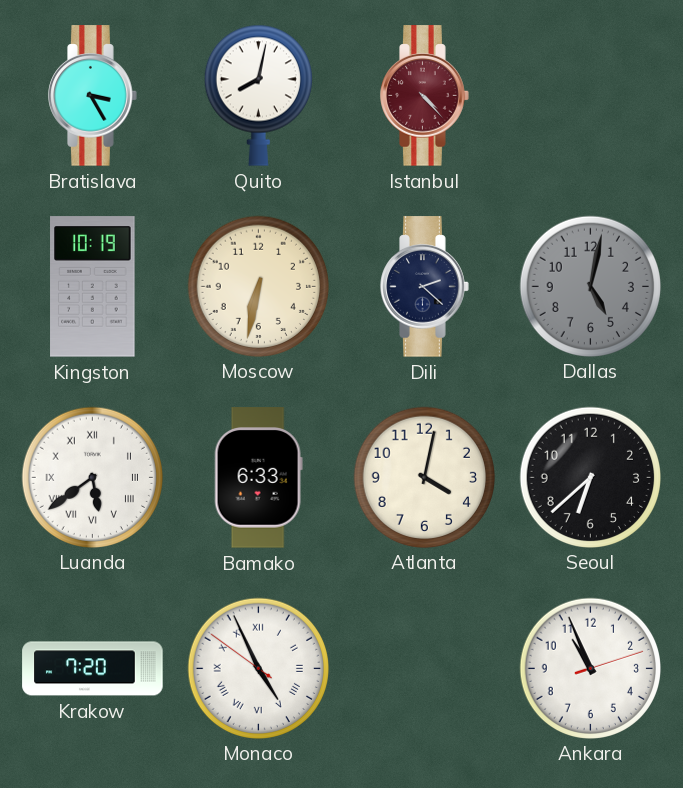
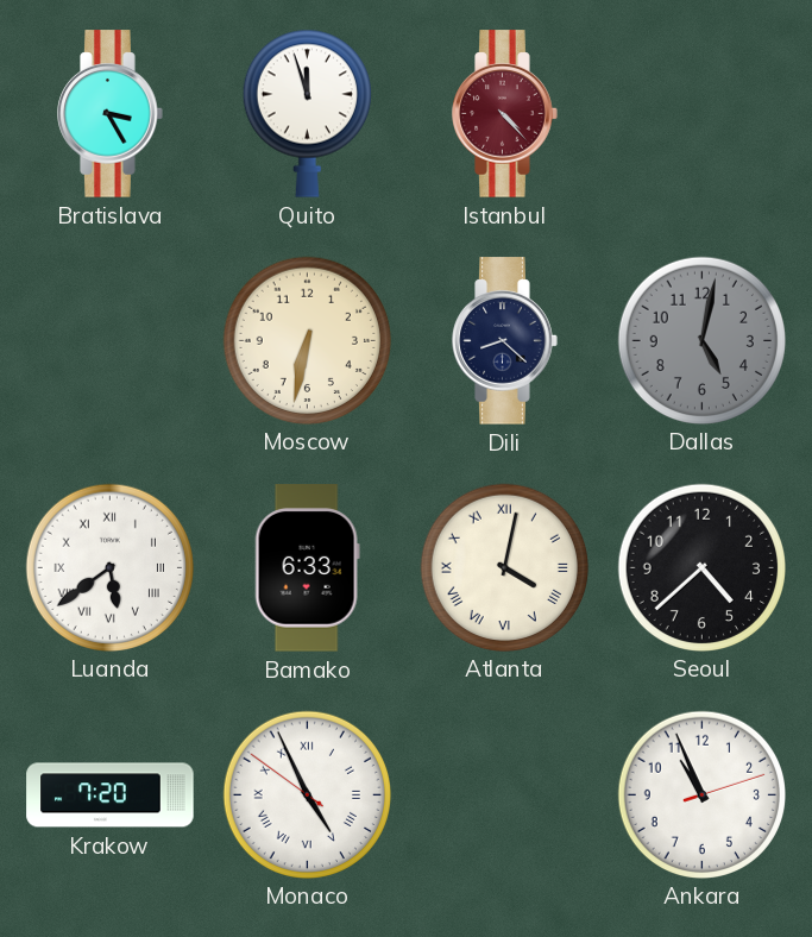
Quito: 8:02 -> 11:57 (307, 113)
Kingston: 10:19 -> none (93, 287)
Dili: 2:22 -> 8:22 (505, 341)
Atlanta numerals: Arabic -> Roman (504, 567)
Seoul: 6:38 -> 4:38 (701, 567)
